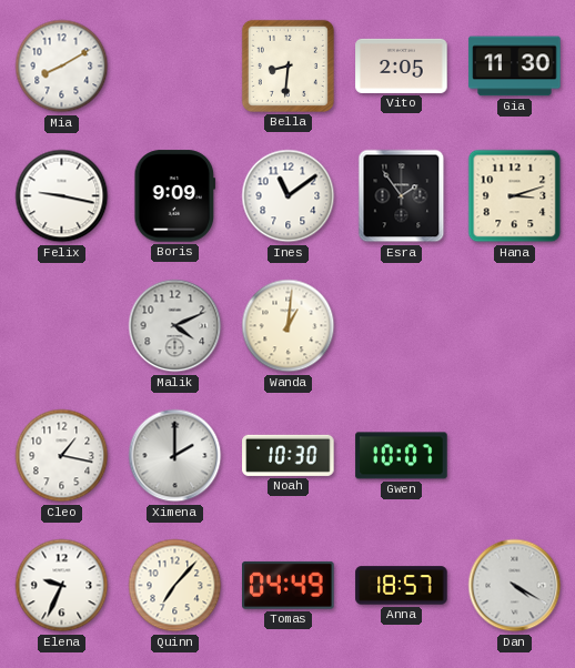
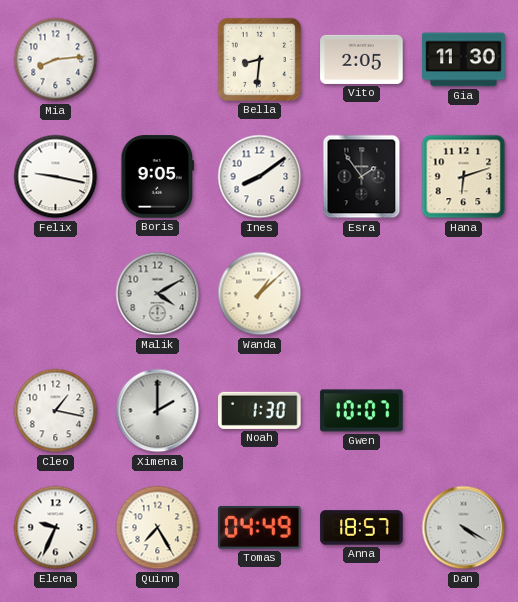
Mia: 8:10 -> 8:14 (56, 60)
Boris: 9:09 -> 9:05 (158, 177)
Ines: 11:09 -> 8:09 (260, 177)
Hana: 3:12 -> 6:12 (464, 177)
Malik: 4:11 -> 4:10 (158, 294)
Wanda: 1:01 -> 1:08 (260, 294)
Noah: 10:30 -> 1:30 (260, 410)
Quinn: 7:07 -> 7:25 (158, 528)
